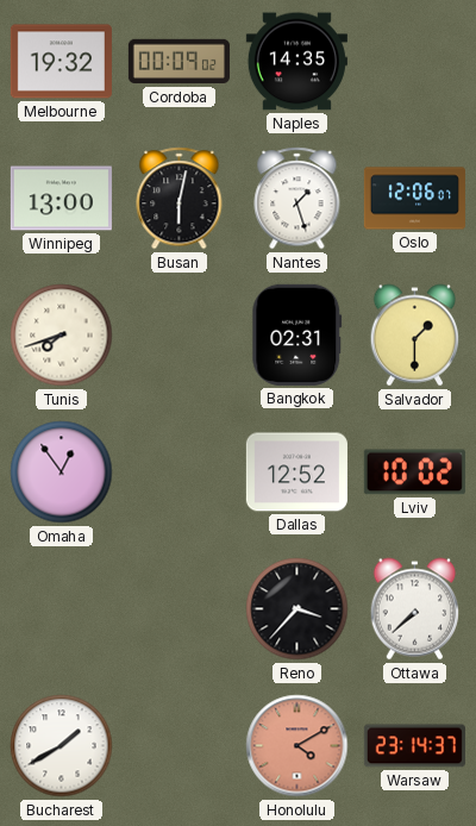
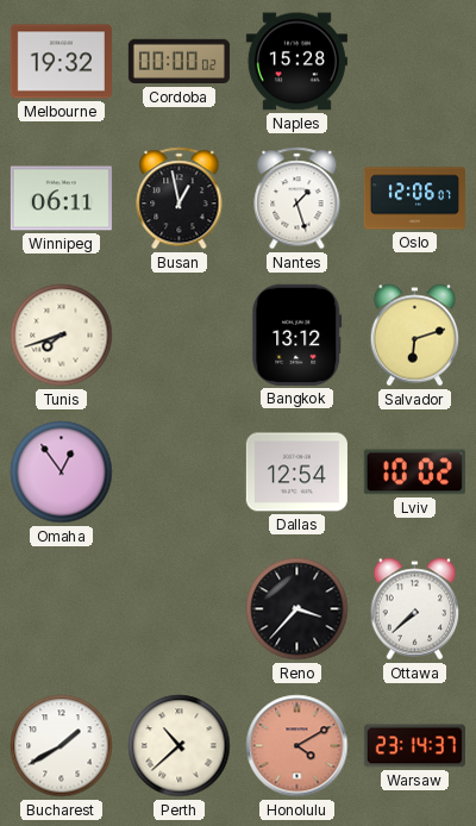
Cordoba: 00:09 -> 00:00 (178, 62)
Naples: 14:35 -> 15:28 (296, 62)
Winnipeg: 13:00 -> 06:11 (61, 199)
Busan: 6:02 -> 12:58 (180, 199)
Bangkok: 02:31 -> 13:12 (297, 334)
Salvador: 1:30 -> 6:12 (415, 336)
Dallas: 12:52 -> 12:54 (296, 473)
Perth: none -> 10:38 (180, 746)
